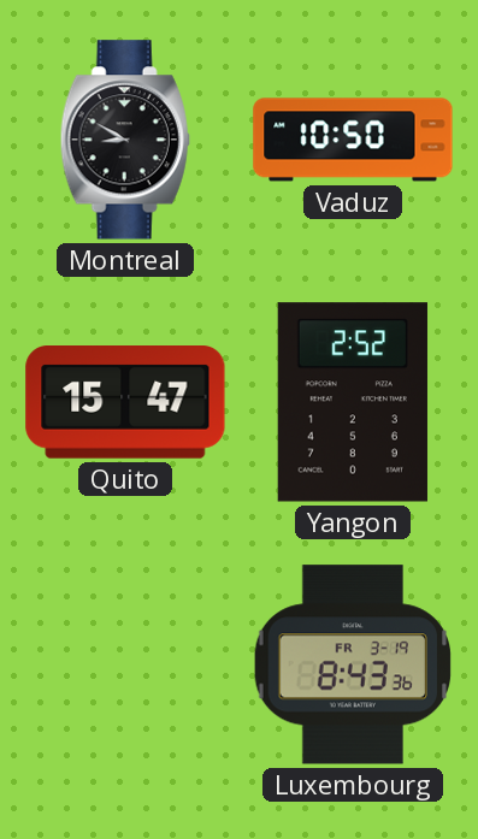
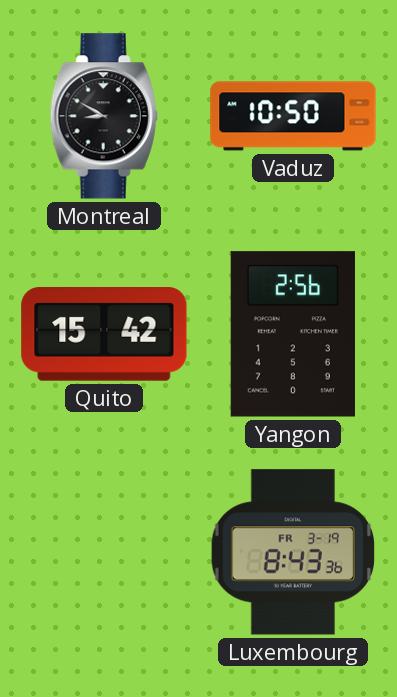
Quito: 15:47 -> 15:42 (104, 334)
Yangon: 2:52 -> 2:56 (293, 334)
